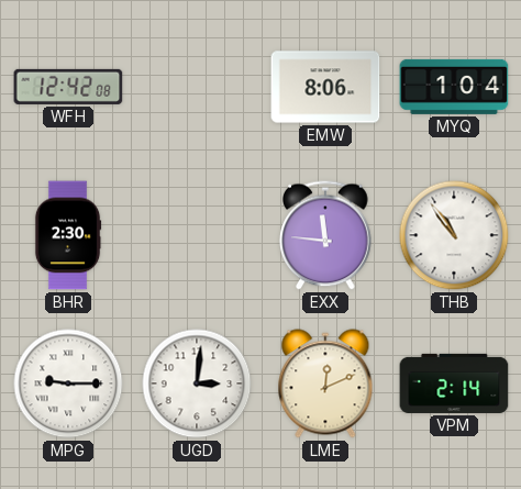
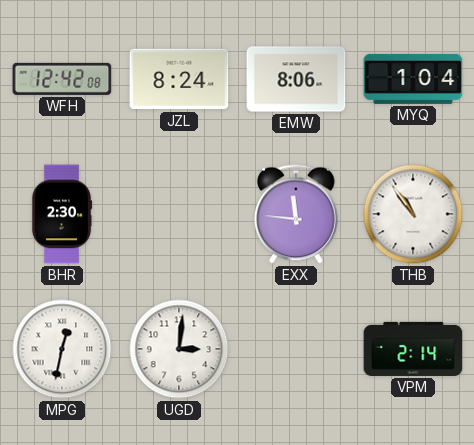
JZL: none -> 8:24 (179, 79)
MPG: 9:15 -> 12:32 (62, 349)
LME: 12:11 -> none (325, 384)
